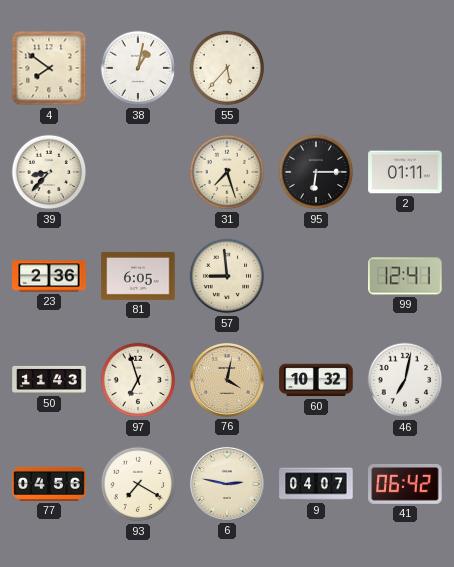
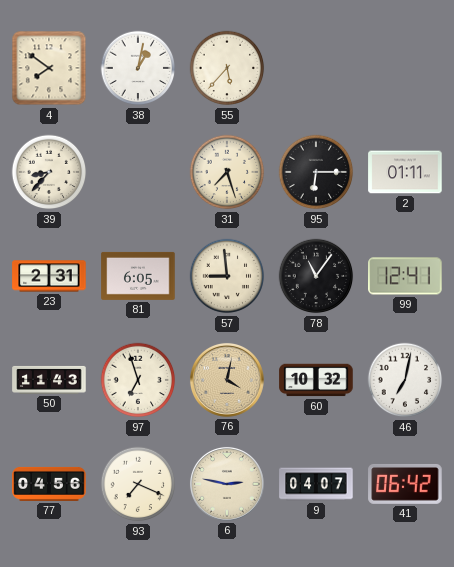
23: 2:36 -> 2:31 (49, 276)
78: none -> 11:06 (316, 276)
93: 7:20 -> 7:19 (138, 484)
